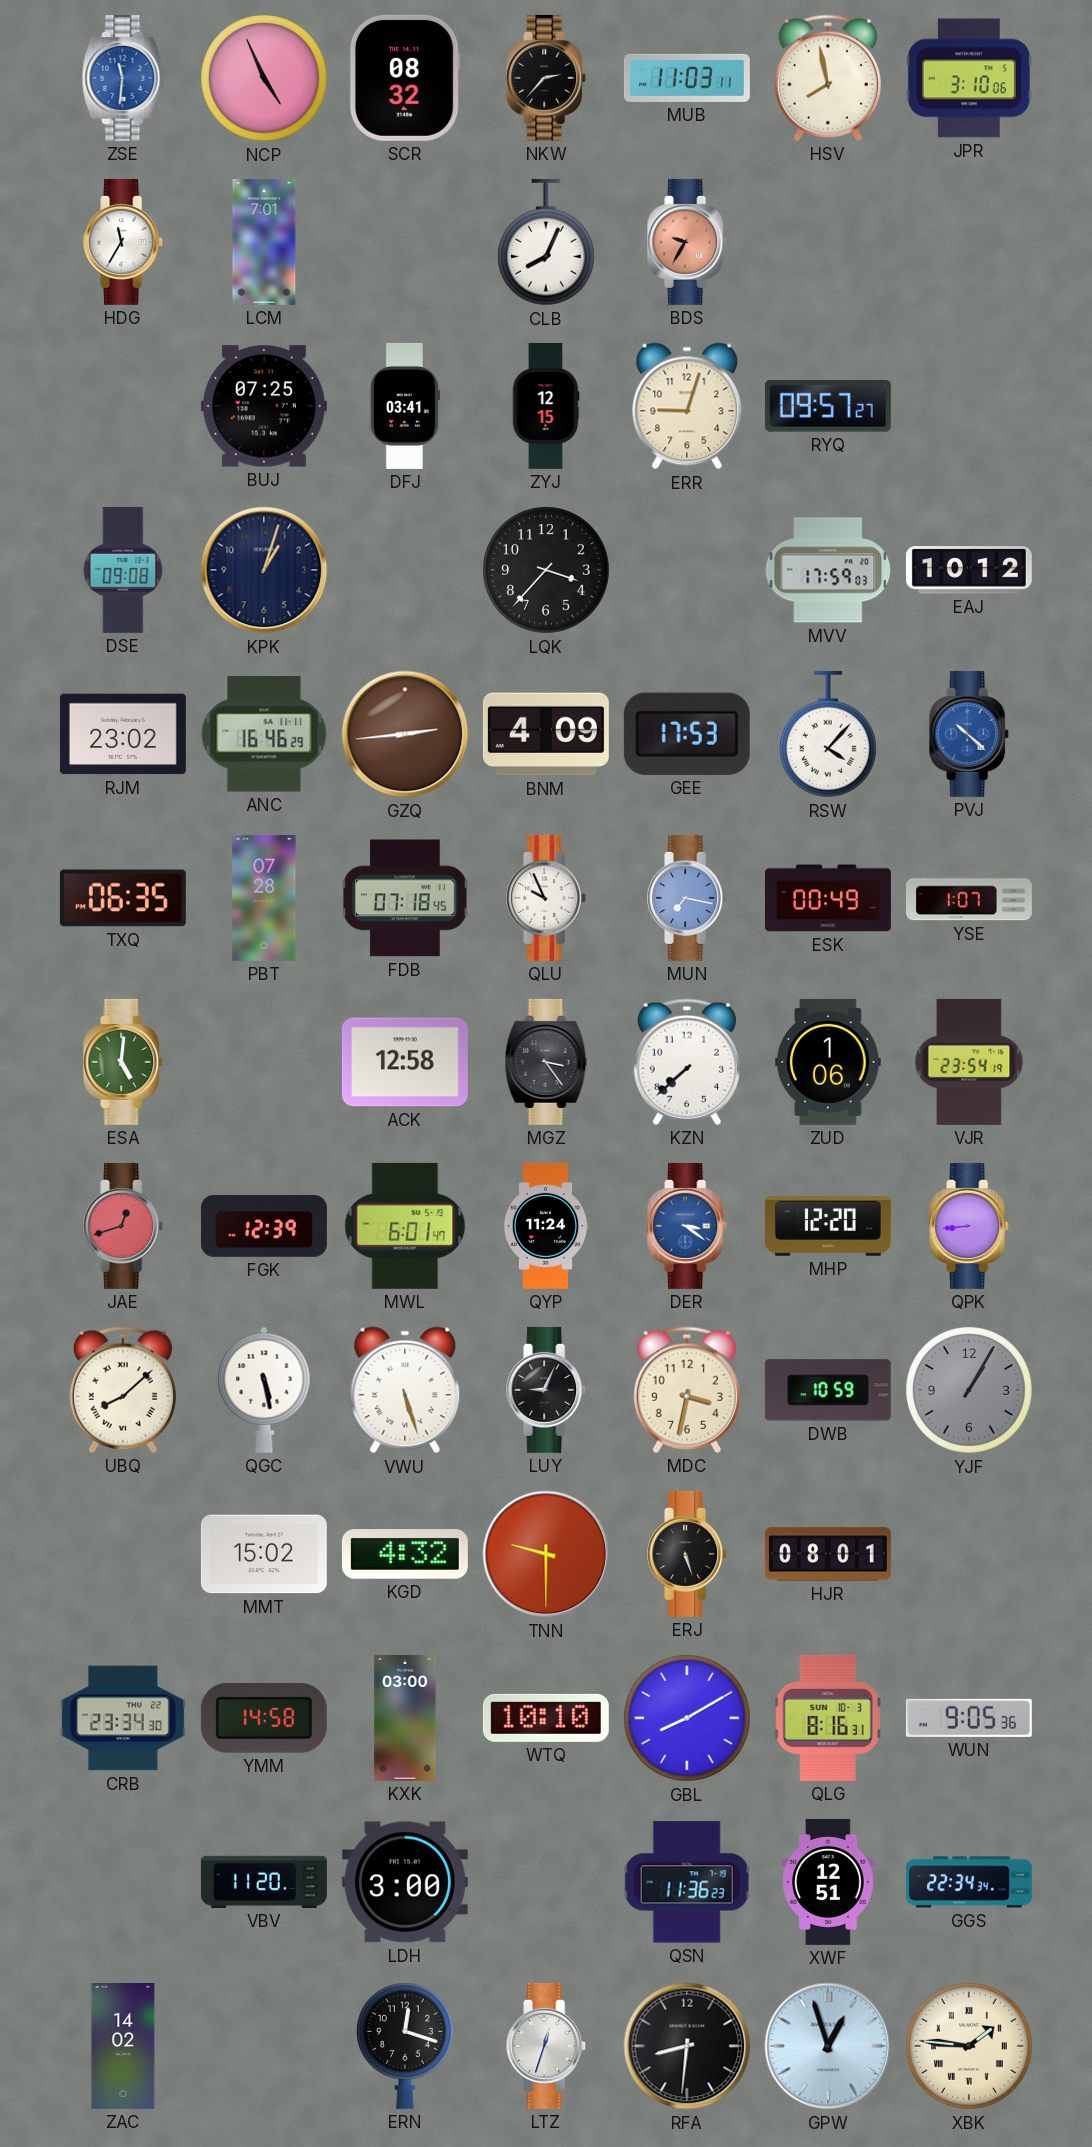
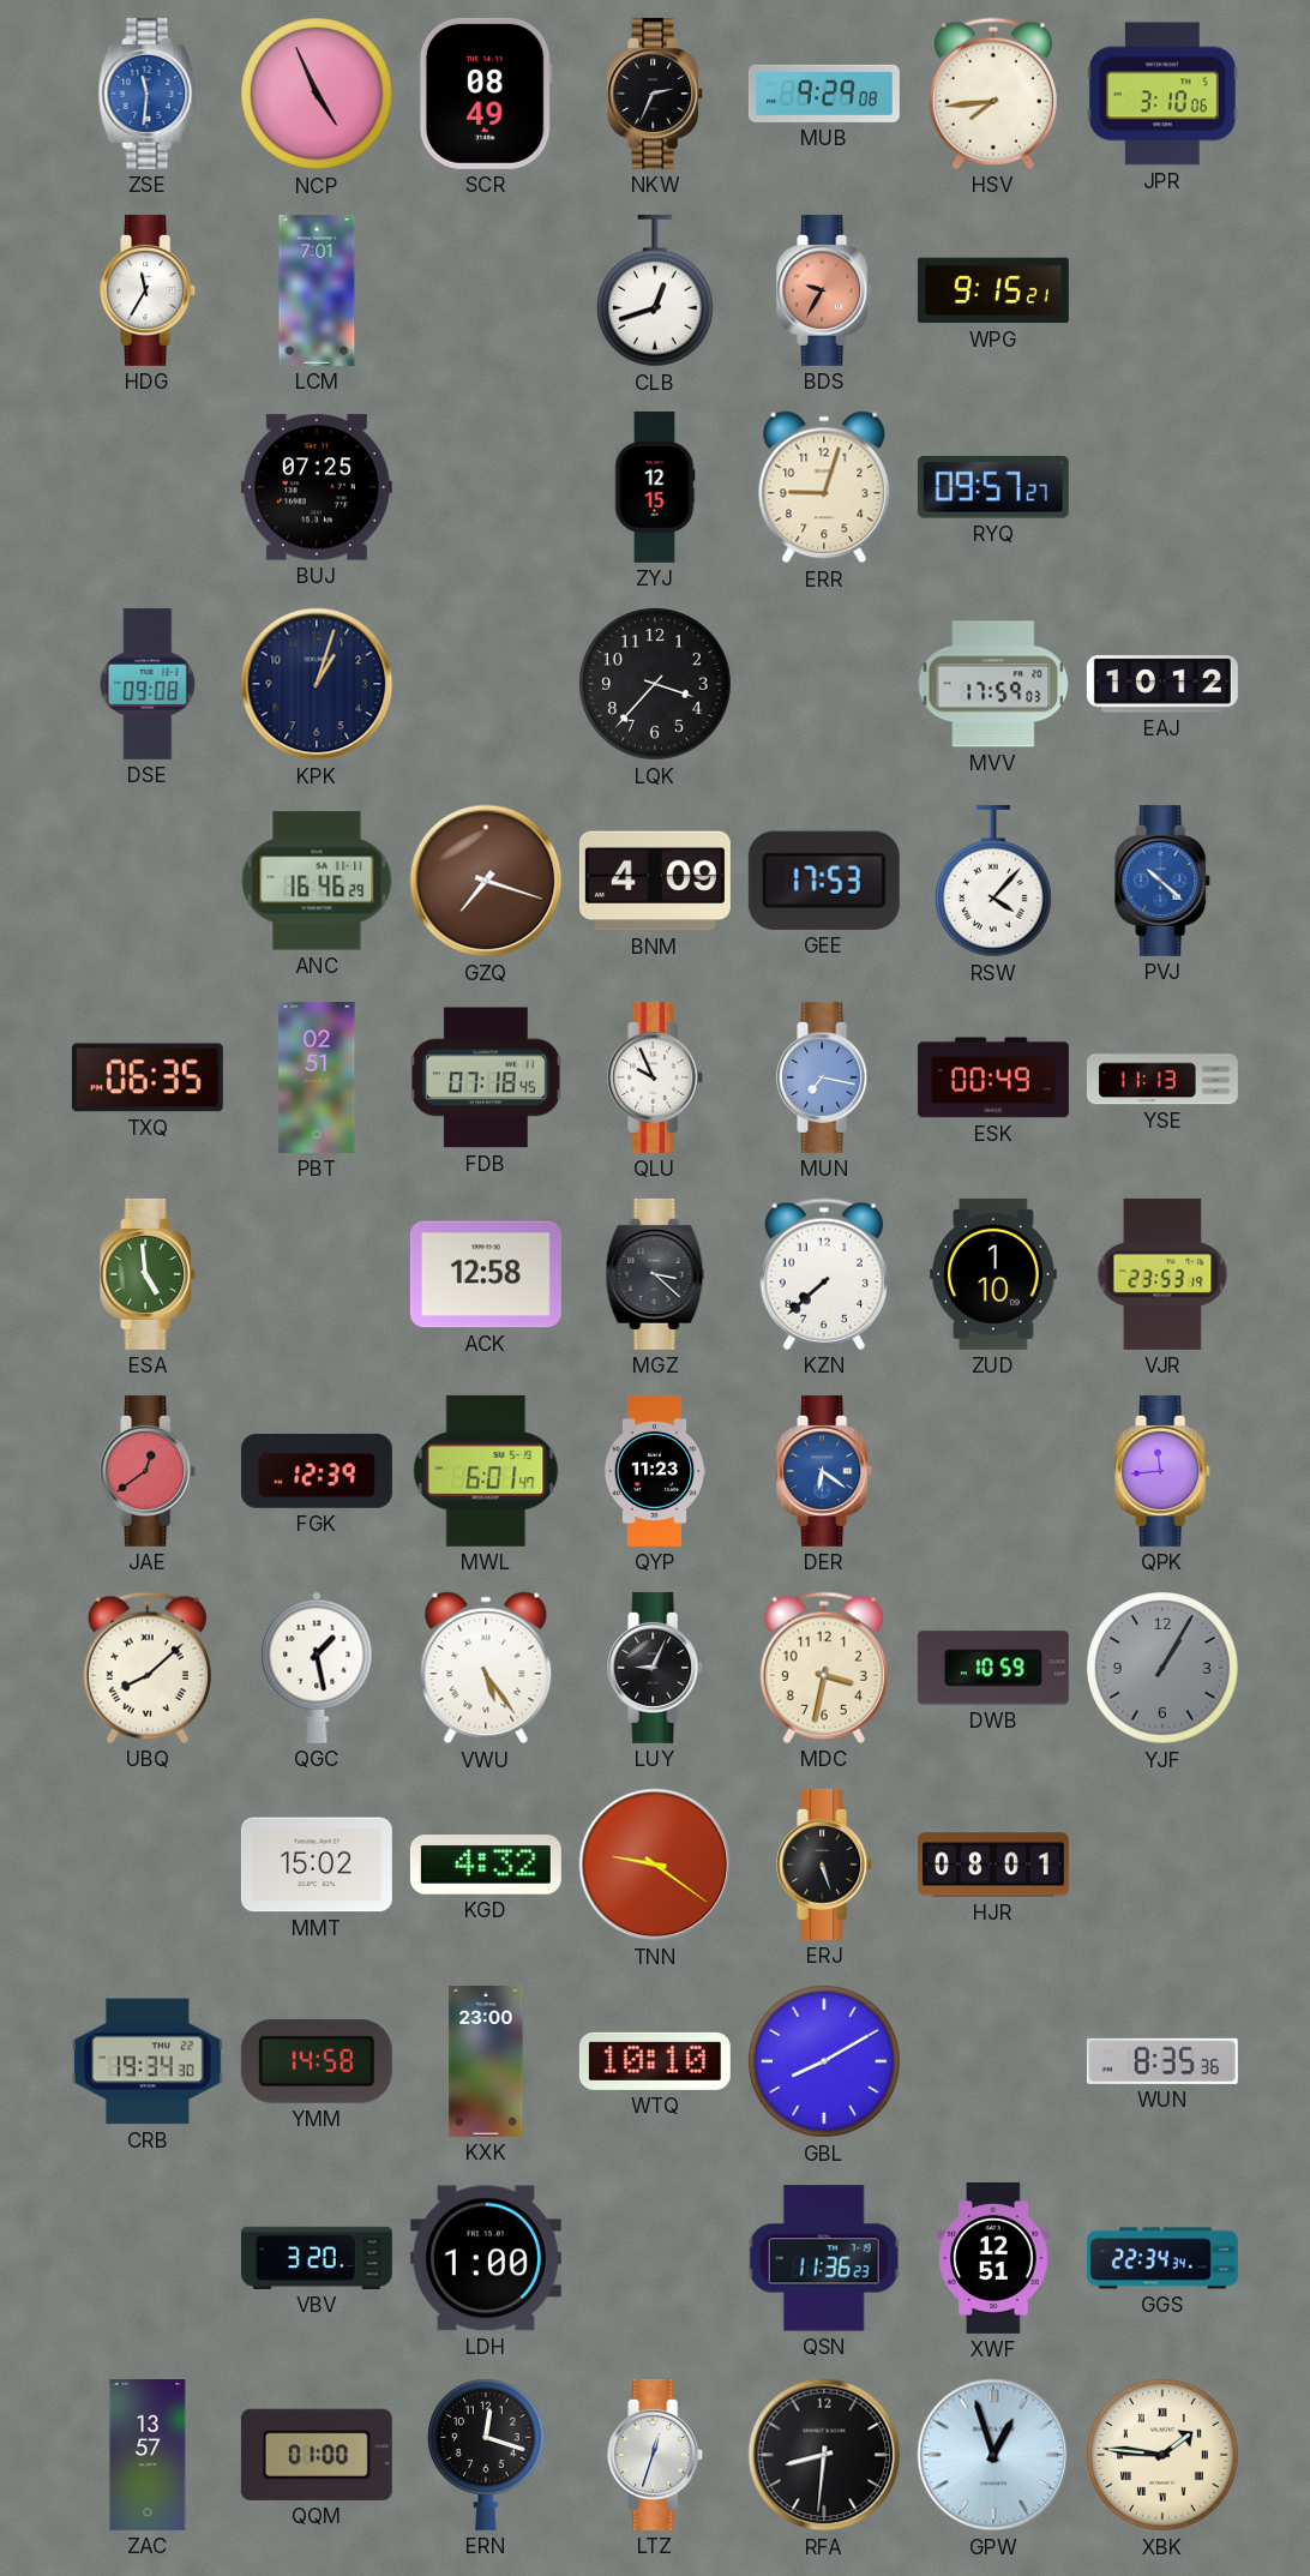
SCR: 08:32 -> 08:49 (486, 94)
NKW: 2:37 -> 2:34 (656, 94)
MUB: 11:03 -> 9:29 (824, 94)
HSV: 7:58 -> 7:44 (993, 94)
CLB: 8:04 -> 12:42 (655, 290)
WPG: none -> 9:15 (993, 290)
DFJ: 03:41 -> none (405, 406)
RJM: 23:02 -> none (123, 734)
GZQ: 2:44 -> 7:18 (486, 881)
PBT: 07:28 -> 02:51 (317, 1077)
YSE: 1:07 -> 11:13 (1162, 1077)
ESA: 5:01 -> 4:59 (149, 1274)
MGZ: 3:24 -> 3:22 (655, 1274)
ZUD: 1:06 -> 1:10 (994, 1274)
VJR: 23:54 -> 23:53 (1162, 1274)
JAE: 12:42 -> 12:39 (149, 1471)
QYP: 11:24 -> 11:23 (655, 1471)
DER: 3:21 -> 6:21 (825, 1471)
MHP: 12:20 -> none (828, 1227)
QPK: 8:44 -> 11:44 (1164, 1471)
QGC: 5:28 -> 1:28 (317, 1668)
VWU: 5:27 -> 5:24 (486, 1668)
TNN: 9:30 -> 9:21 (655, 1865)
CRB: 23:34 -> 19:34 (148, 2061)
KXK: 03:00 -> 23:00 (486, 2061)
QLG: 8:16 -> none (828, 1718)
WUN: 9:05 -> 8:35 (1162, 2061)
VBV: 11:20 -> 3:20 (317, 2258)
LDH: 3:00 -> 1:00 (486, 2258)
ZAC: 14:02 -> 13:57 (148, 2455)
QQM: none -> 01:00 (317, 2455)
